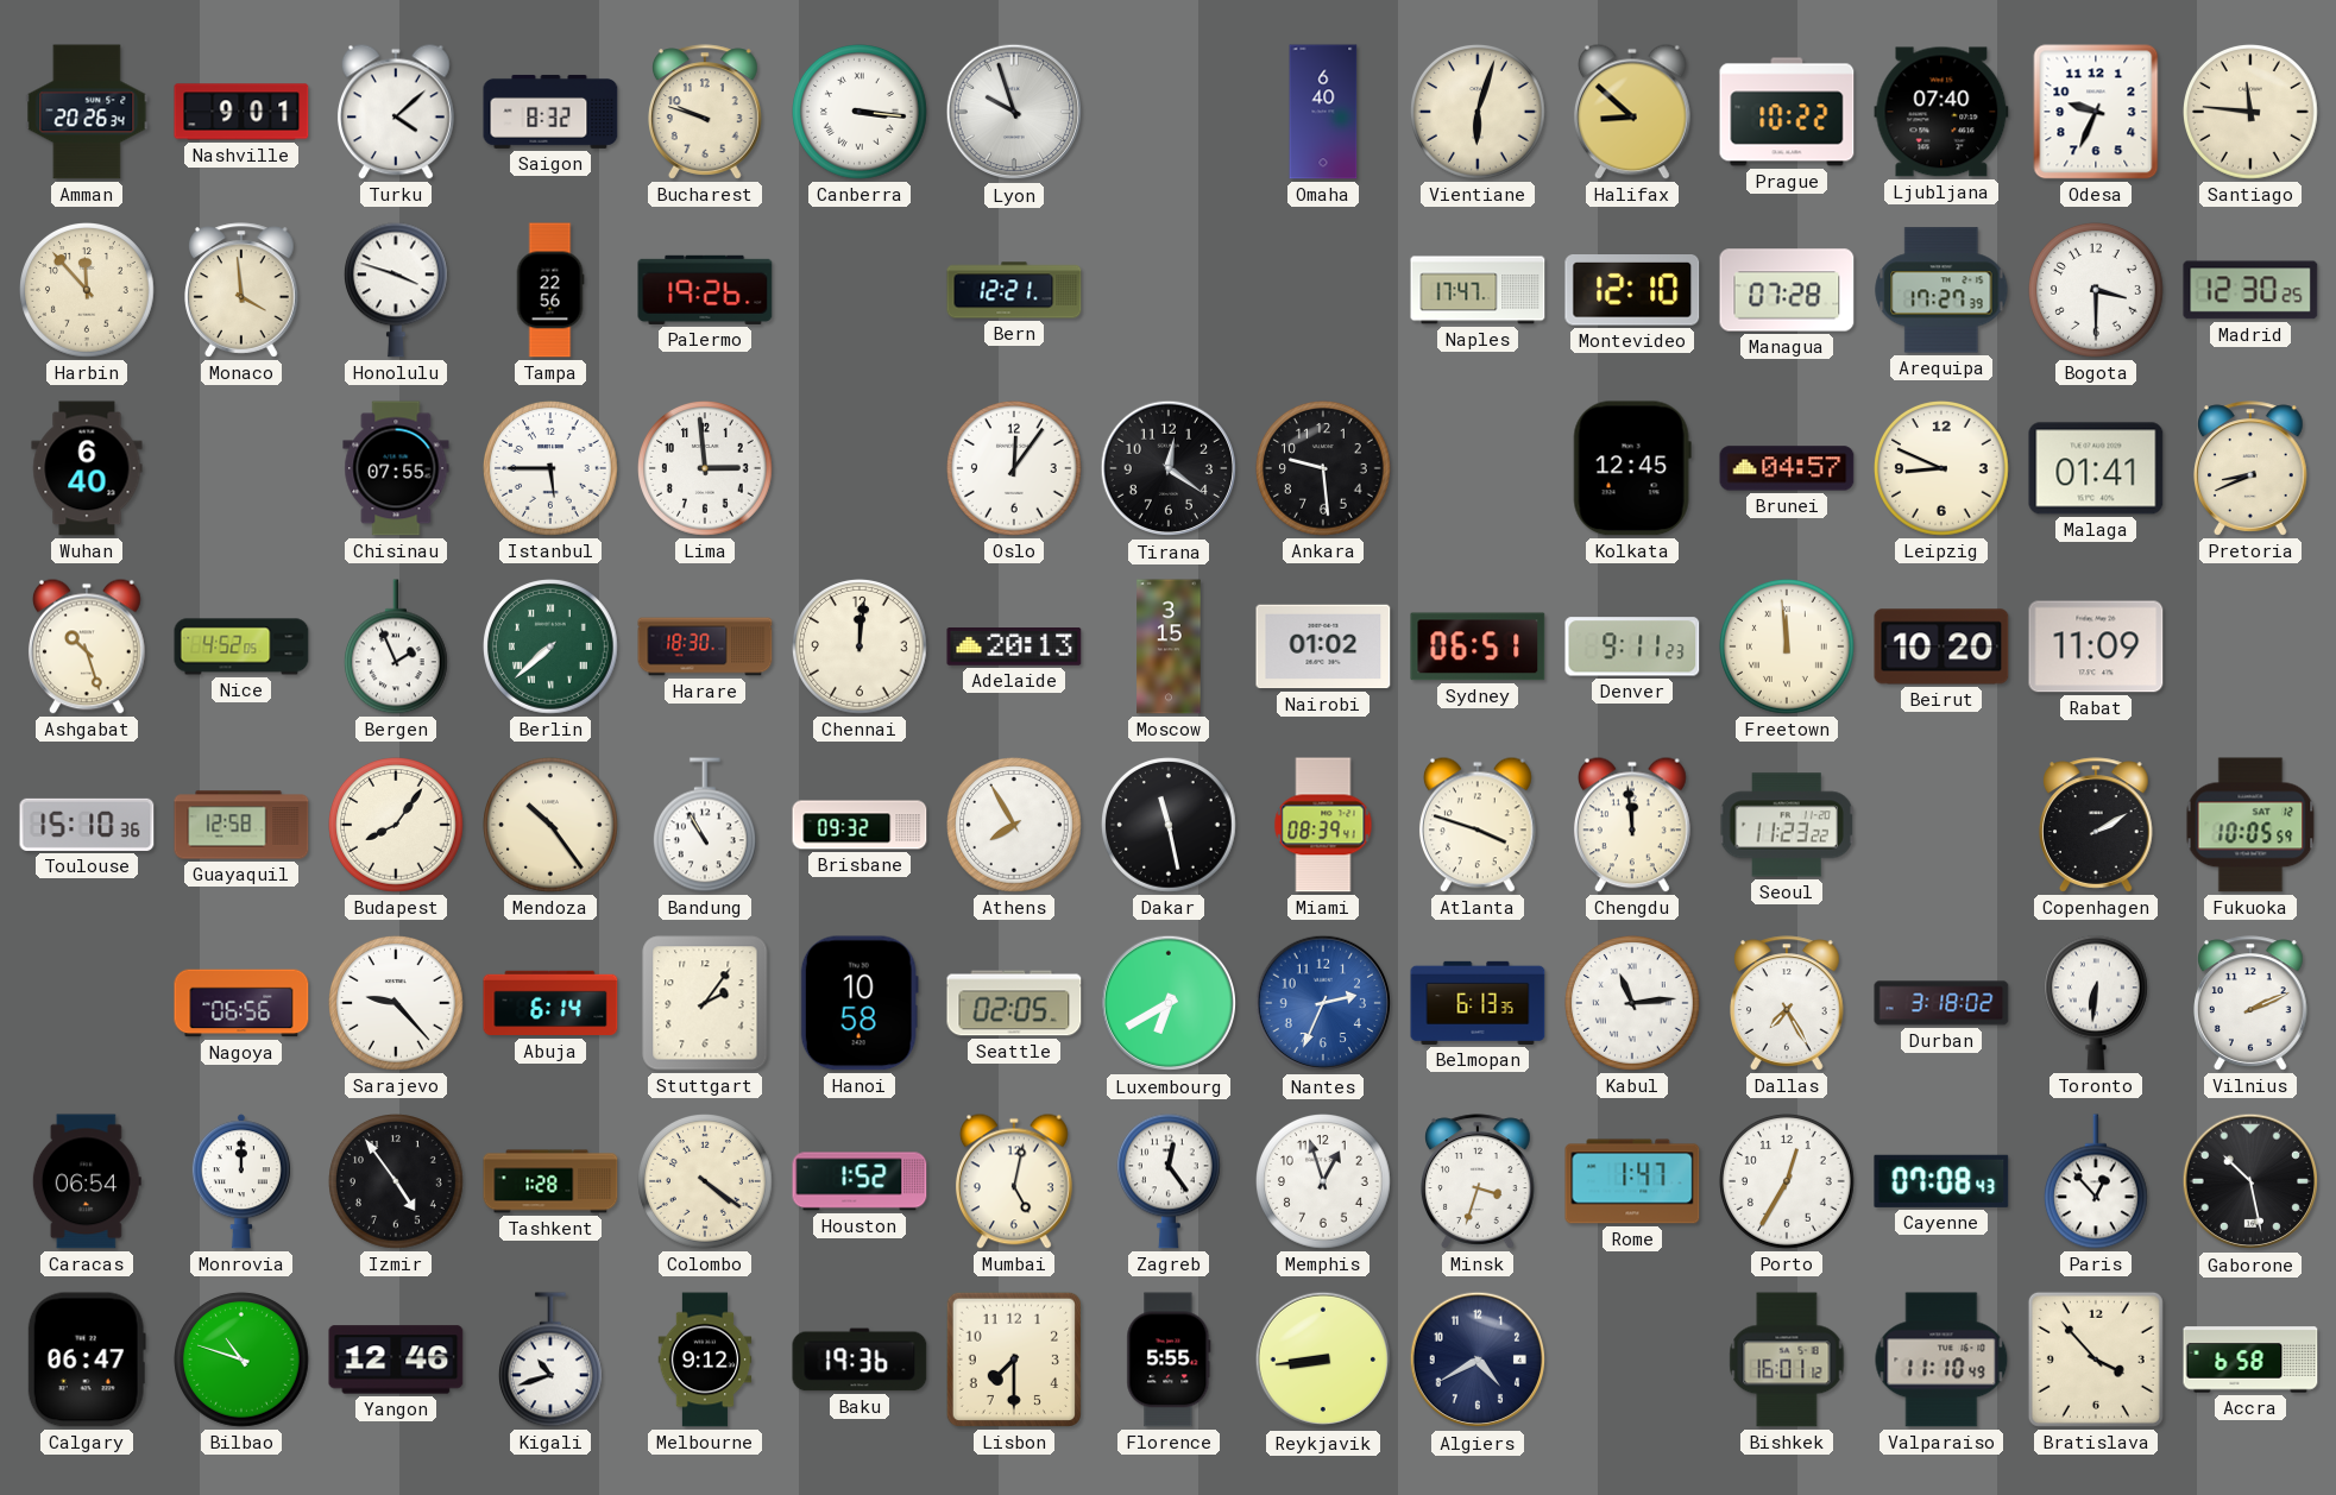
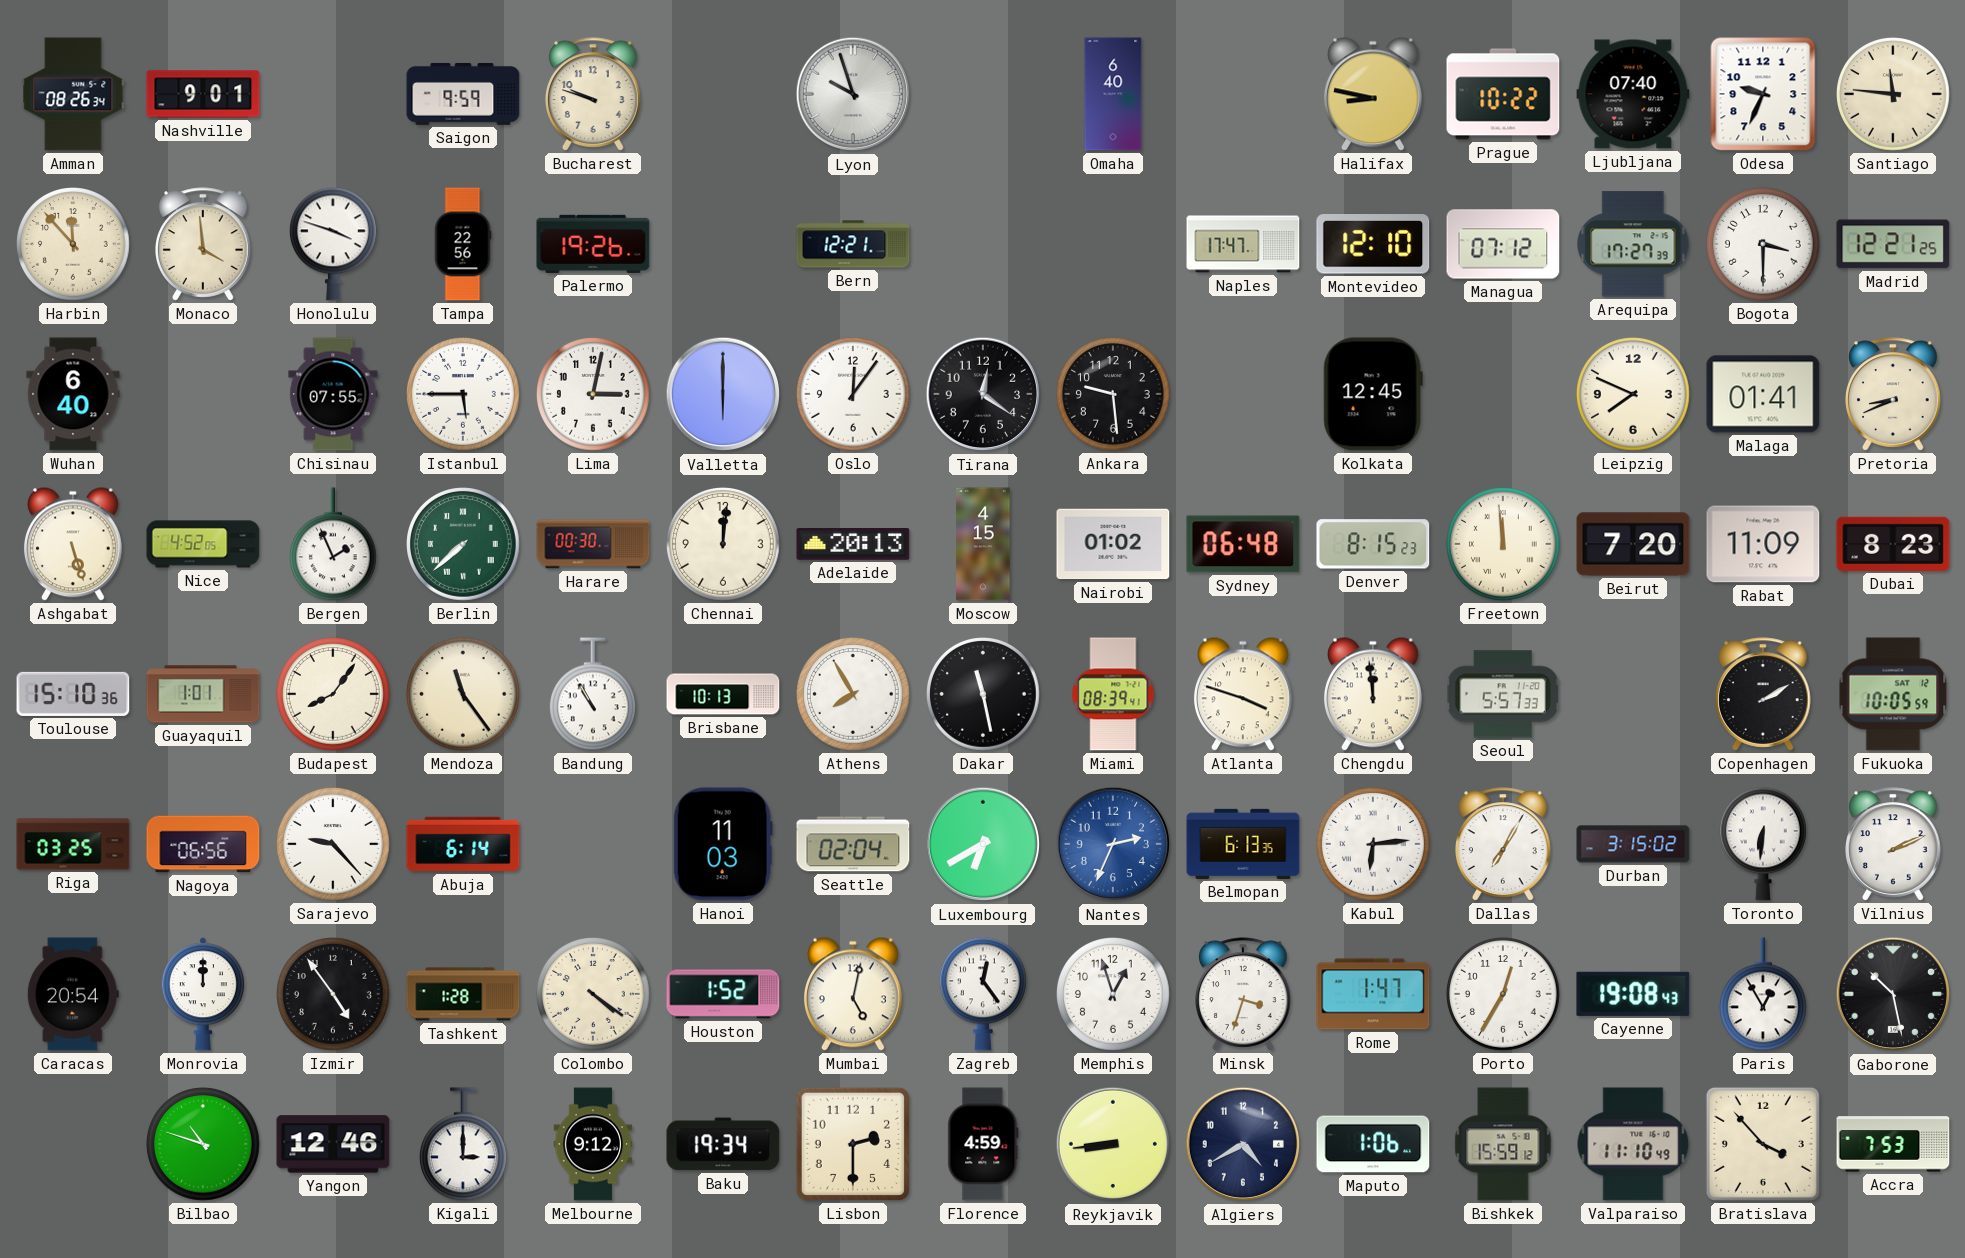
Amman: 20:26 -> 08:26 (73, 94)
Turku: 4:08 -> none (396, 112)
Saigon: 8:32 -> 9:59 (463, 94)
Canberra: 3:16 -> none (861, 113)
Vientiane: 6:03 -> none (1479, 113)
Halifax: 8:52 -> 8:47 (1373, 94)
Managua: 07:28 -> 07:12 (1503, 244)
Madrid: 12:30 -> 12:21 (1893, 244)
Lima: 2:59 -> 3:02 (594, 395)
Valletta: none -> 6:00 (723, 394)
Brunei: 04:57 -> none (1787, 468)
Leipzig: 8:49 -> 7:49 (1634, 395)
Ashgabat: 10:27 -> 5:27 (73, 544)
Harare: 18:30 -> 00:30 (593, 544)
Moscow: 3:15 -> 4:15 (983, 544)
Sydney: 06:51 -> 06:48 (1243, 544)
Denver: 9:11 -> 8:15 (1373, 544)
Beirut: 10:20 -> 7:20 (1633, 544)
Dubai: none -> 8:23 (1893, 544)
Guayaquil: 12:58 -> 1:01 (203, 694)
Mendoza: 10:24 -> 11:24 (464, 695)
Brisbane: 09:32 -> 10:13 (723, 694)
Seoul: 11:23 -> 5:57 (1503, 694)
Riga: none -> 03:25 (73, 844)
Stuttgart: 2:06 -> none (705, 1003)
Hanoi: 10:58 -> 11:03 (723, 844)
Seattle: 02:05 -> 02:04 (853, 844)
Kabul: 11:14 -> 6:14 (1374, 845)
Dallas: 7:25 -> 7:05 (1504, 844)
Durban: 3:18 -> 3:15 (1633, 844)
Caracas: 06:54 -> 20:54 (73, 994)
Cayenne: 07:08 -> 19:08 (1633, 994)
Paris: 12:53 -> 12:55 (1763, 994)
Calgary: 06:47 -> none (87, 1360)
Kigali: 10:42 -> 3:00 (463, 1144)
Baku: 19:36 -> 19:34 (723, 1144)
Lisbon: 7:30 -> 2:30 (853, 1144)
Florence: 5:55 -> 4:59 (983, 1144)
Maputo: none -> 1:06 (1373, 1144)
Bishkek: 16:01 -> 15:59 (1503, 1144)
Accra: 6:58 -> 7:53 (1893, 1144)
